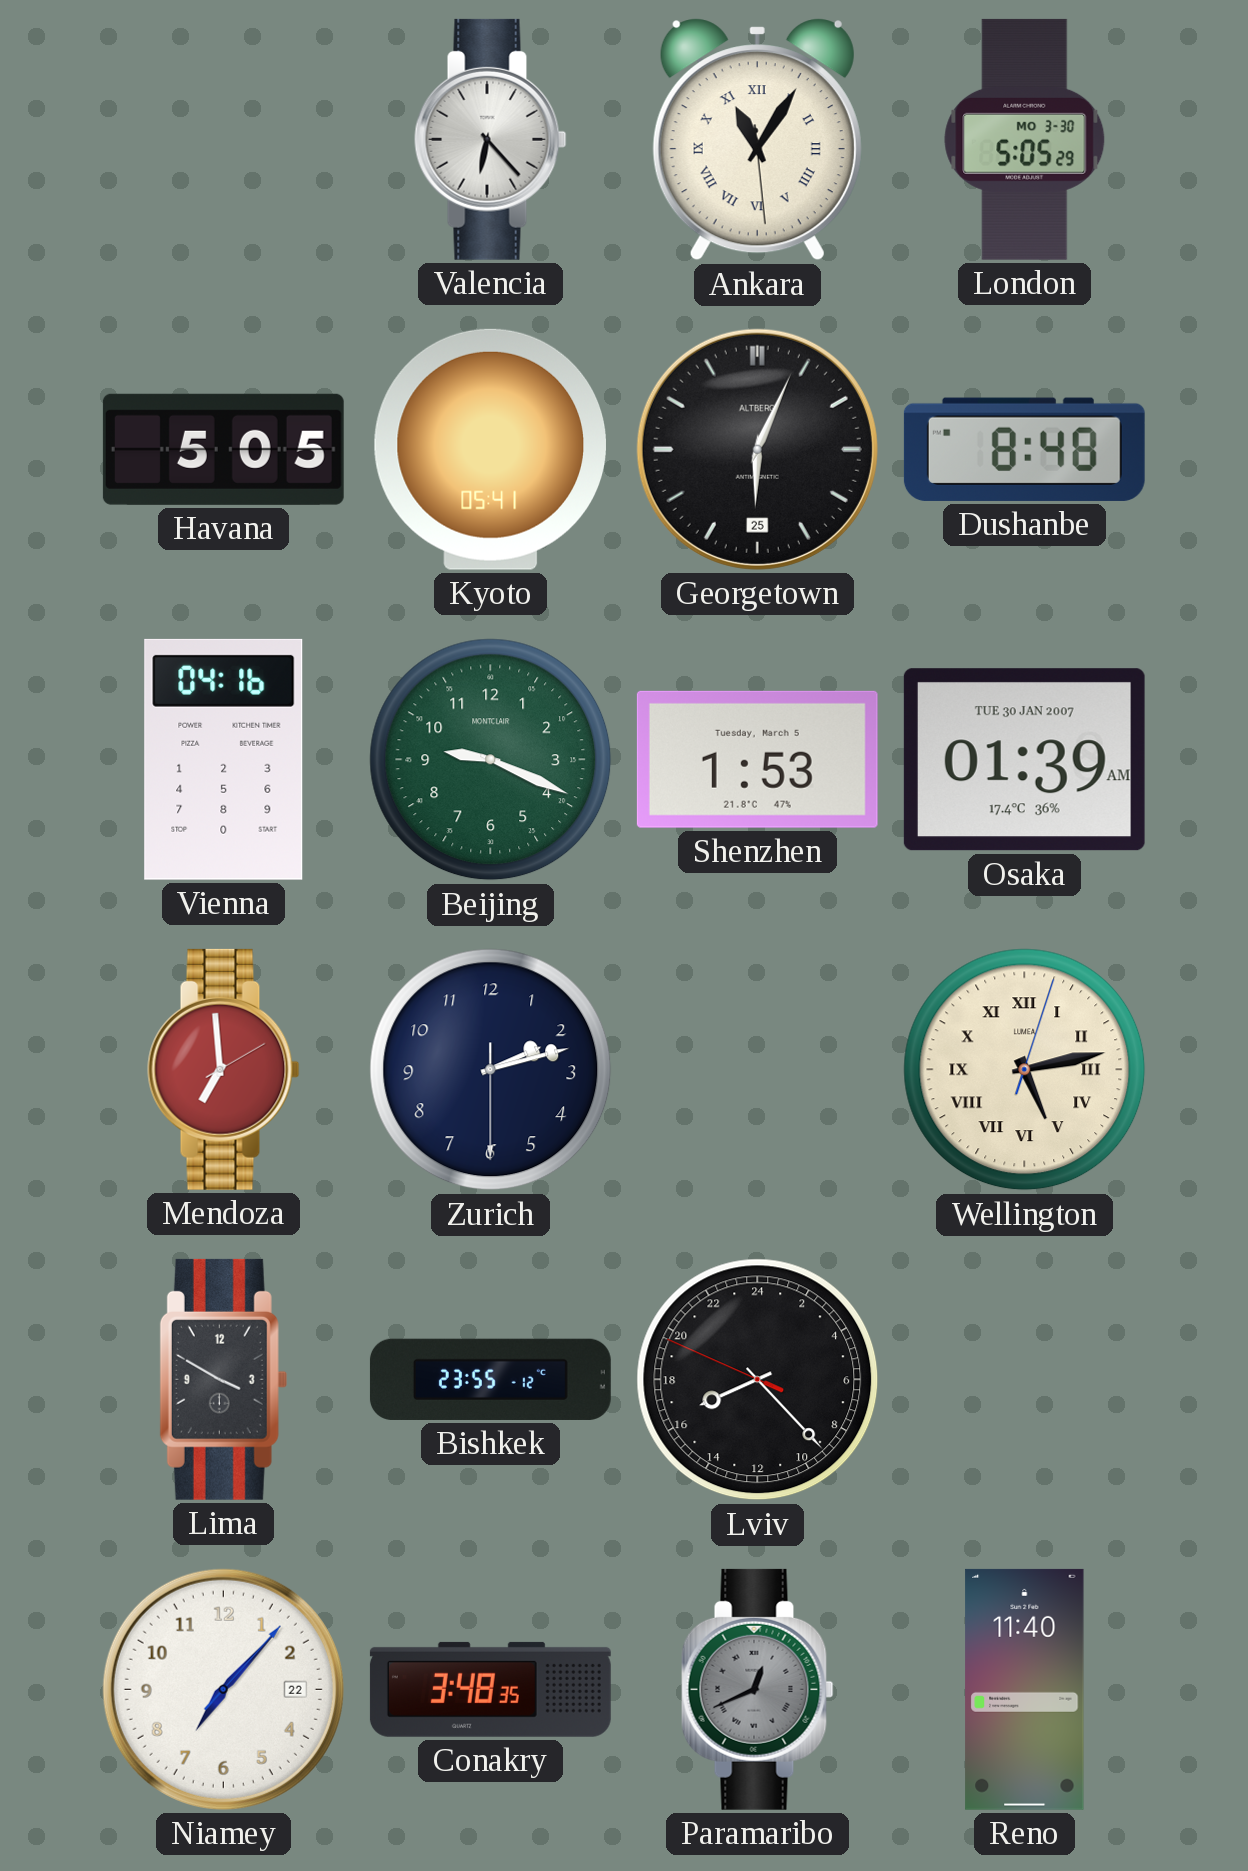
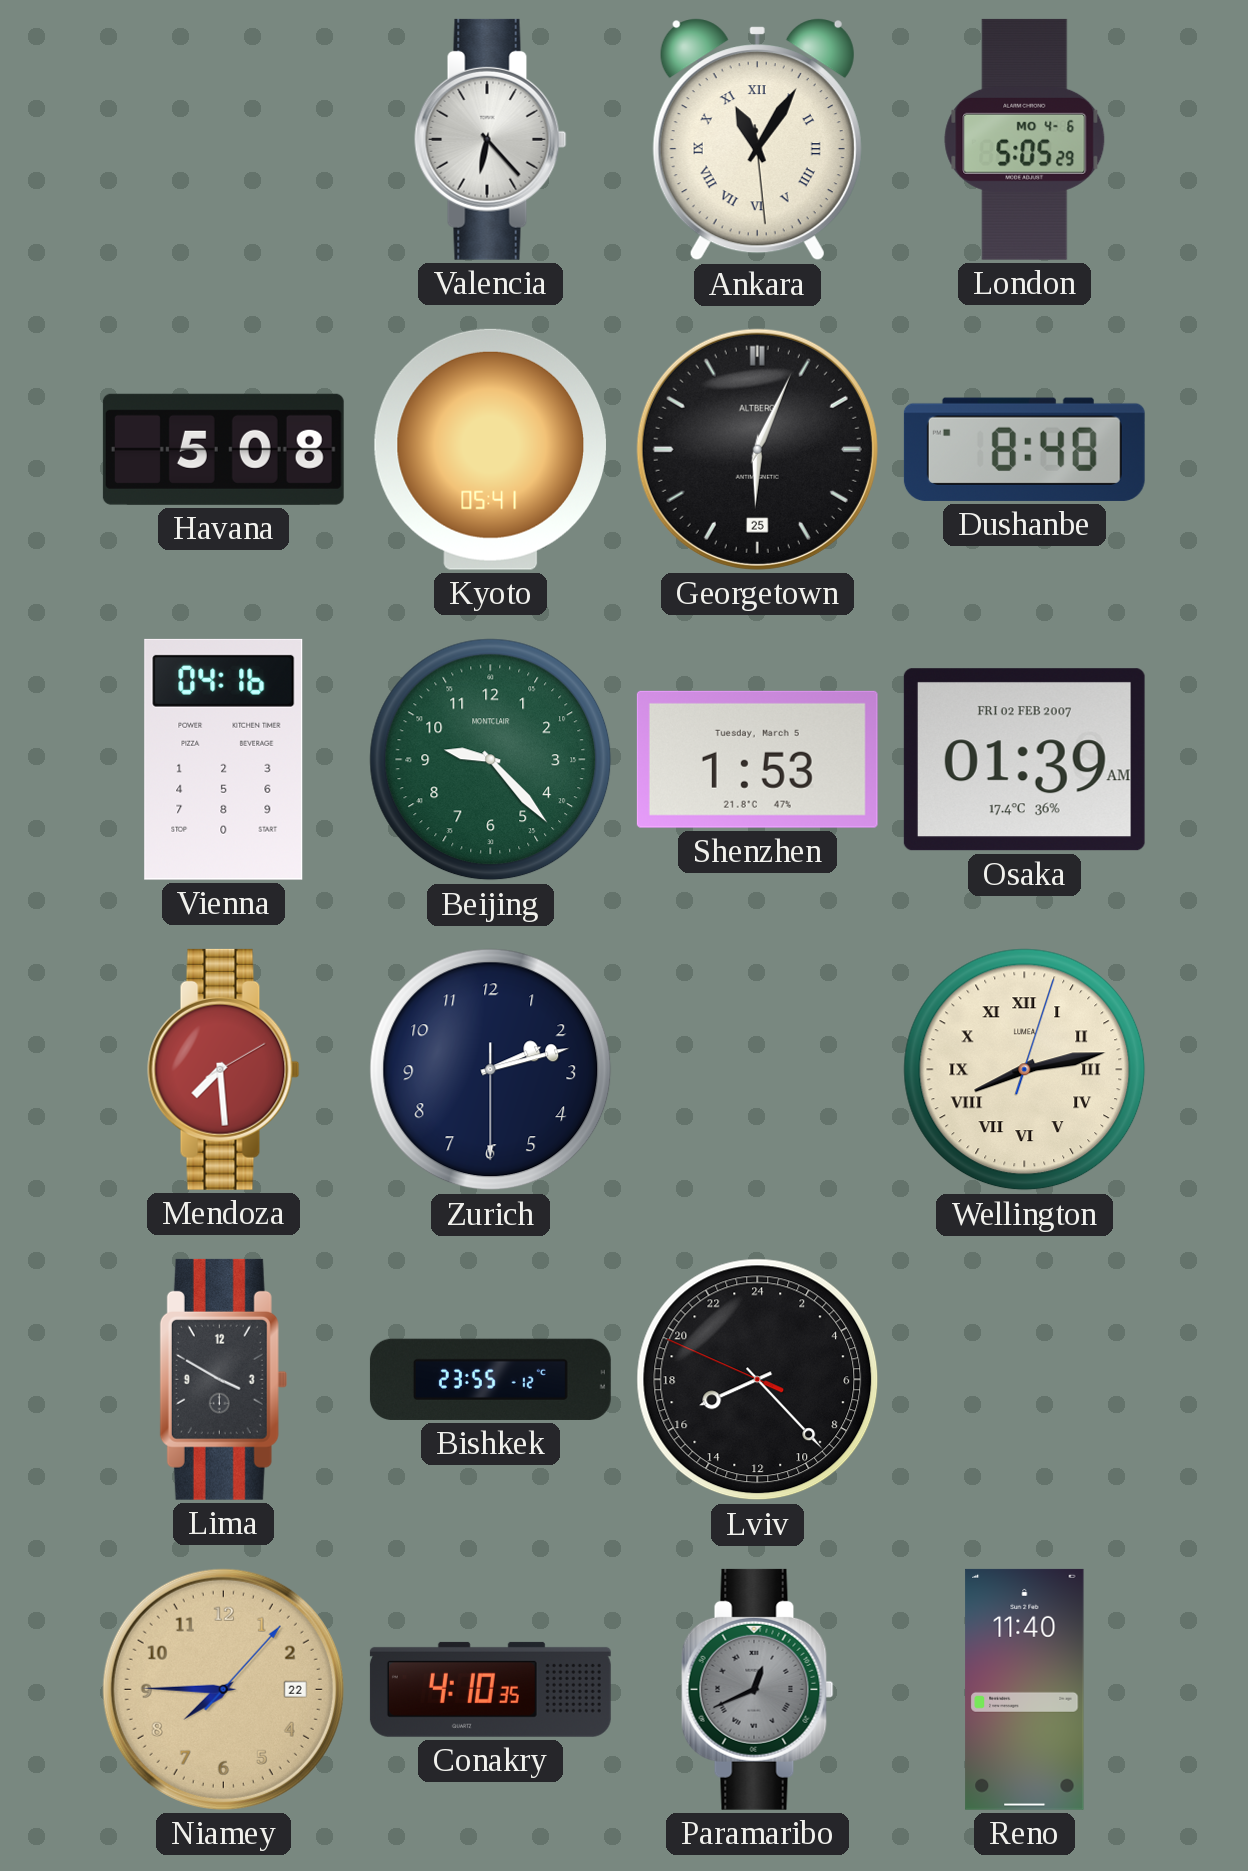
London date: MO 3-30 -> MO 4-6 (1025, 139)
Havana: 5:05 -> 5:08 (223, 449)
Beijing: 9:19 -> 9:23 (491, 760)
Osaka date: TUE 30 JAN 2007 -> FRI 02 FEB 2007 (1024, 760)
Mendoza: 6:59 -> 7:29 (224, 1069)
Wellington: 5:13 -> 8:13 (1025, 1070)
Niamey: 7:07 -> 7:45 (223, 1689)
Niamey dial: white -> champagne (223, 1689)
Conakry: 3:48 -> 4:10 (490, 1689)
